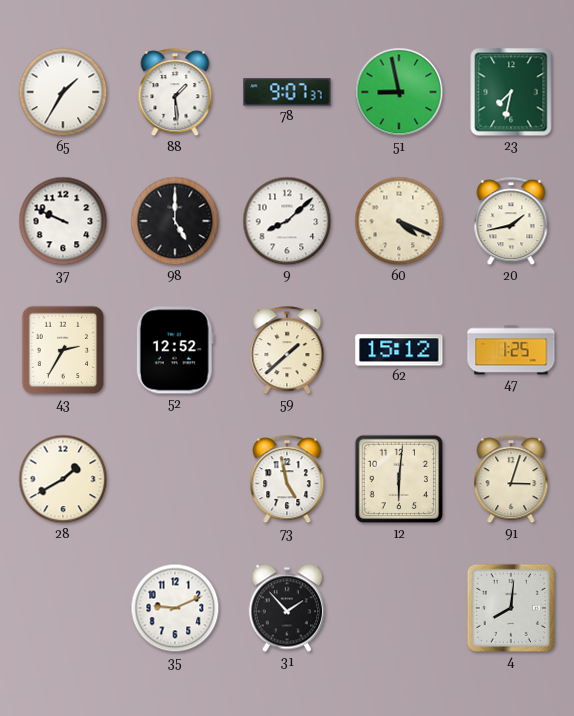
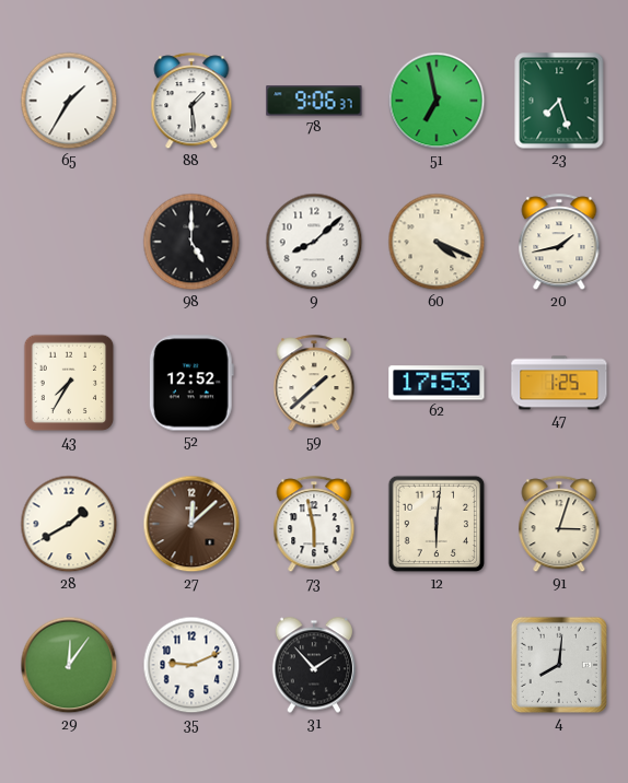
78: 9:07 -> 9:06 (314, 101)
51: 8:58 -> 6:58 (437, 101)
23: 7:32 -> 7:27 (559, 101)
37: 9:49 -> none (63, 221)
43: 2:35 -> 7:35 (69, 383)
62: 15:12 -> 17:53 (437, 383)
27: none -> 12:08 (191, 524)
73: 4:58 -> 5:58 (314, 525)
29: none -> 12:06 (69, 665)
